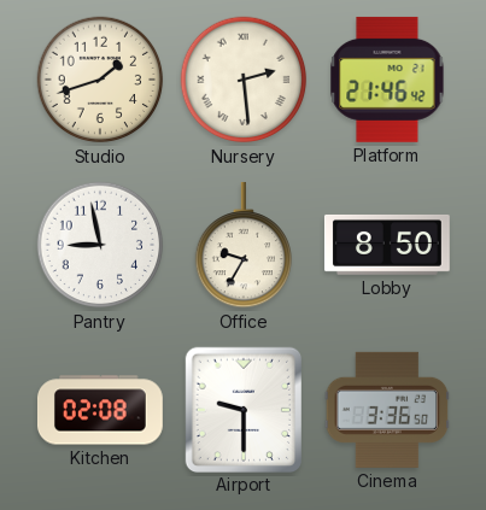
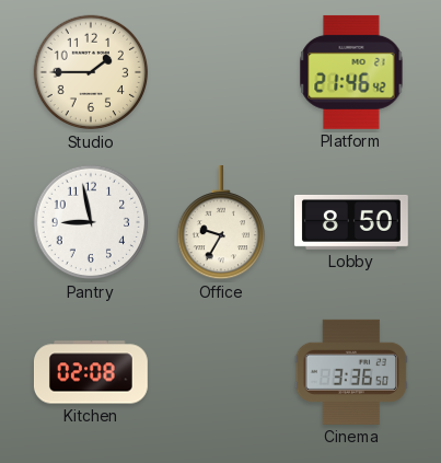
Studio: 1:42 -> 1:45 (91, 72)
Nursery: 2:29 -> none (244, 80)
Airport: 9:30 -> none (242, 409)
